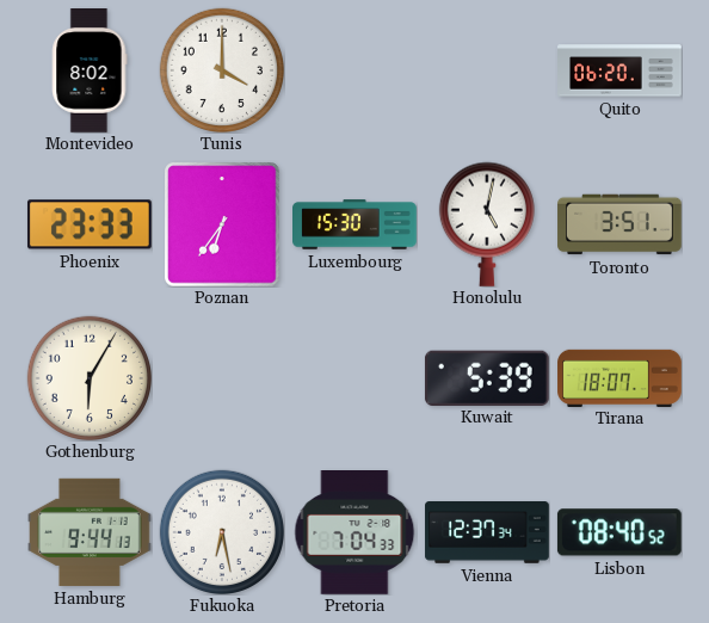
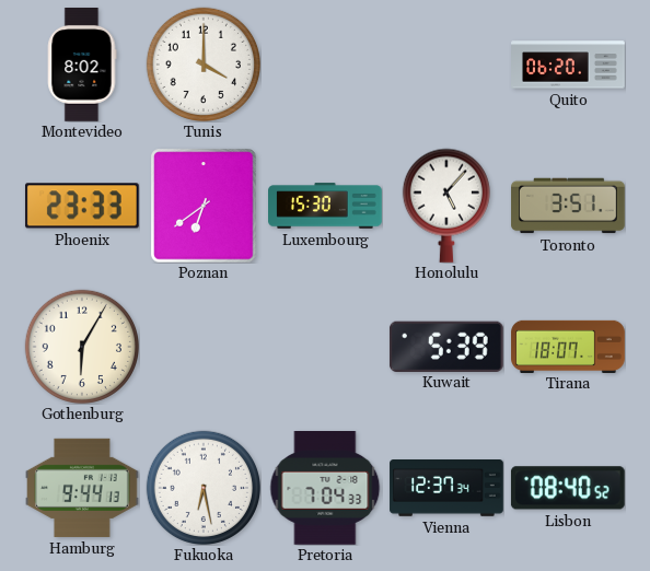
Poznan: 6:36 -> 6:39 (204, 206)
Honolulu: 5:02 -> 5:07 (446, 206)
